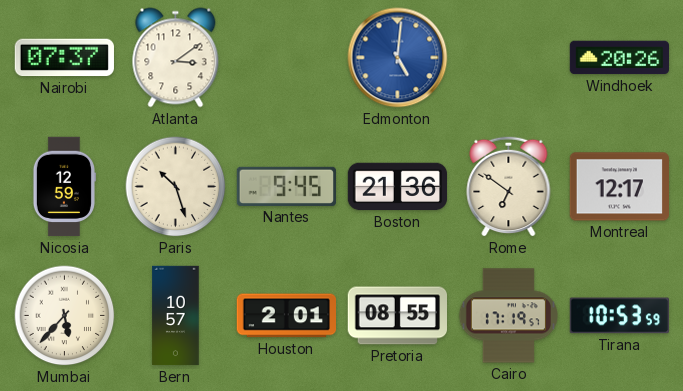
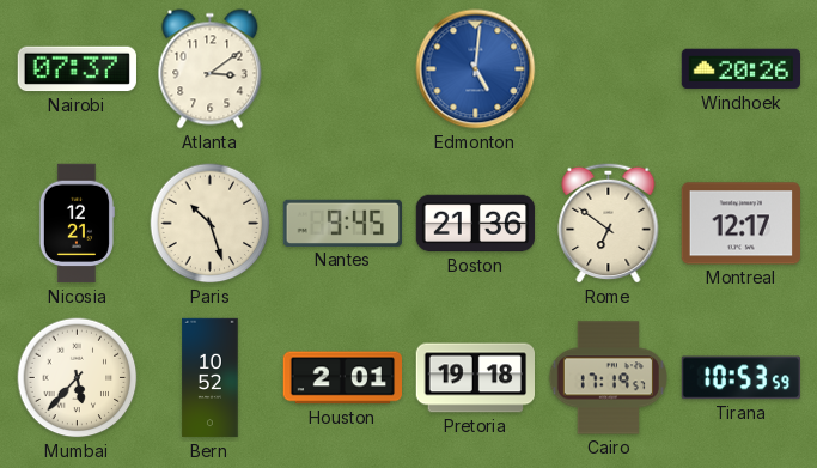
Nicosia: 12:59 -> 12:21 (77, 224)
Bern: 10:57 -> 10:52 (211, 378)
Pretoria: 08:55 -> 19:18 (475, 378)
